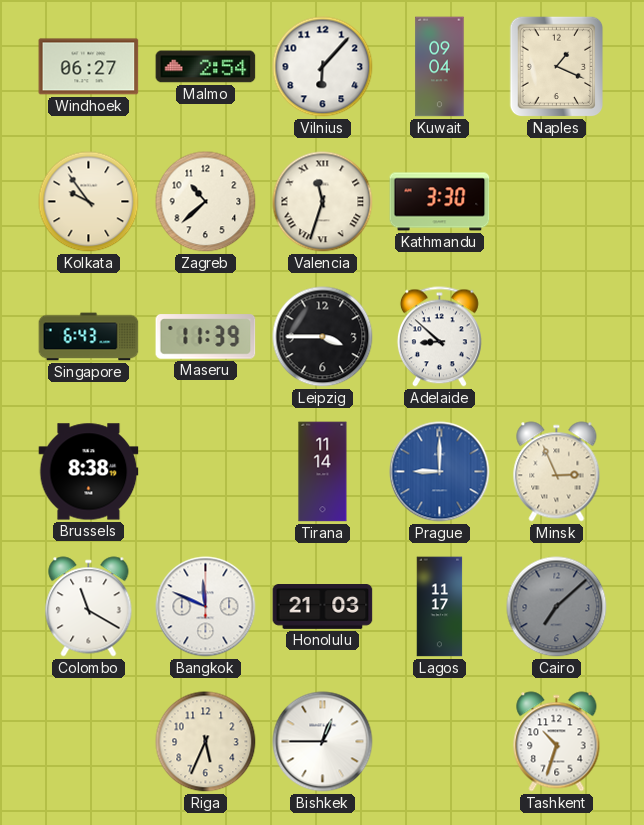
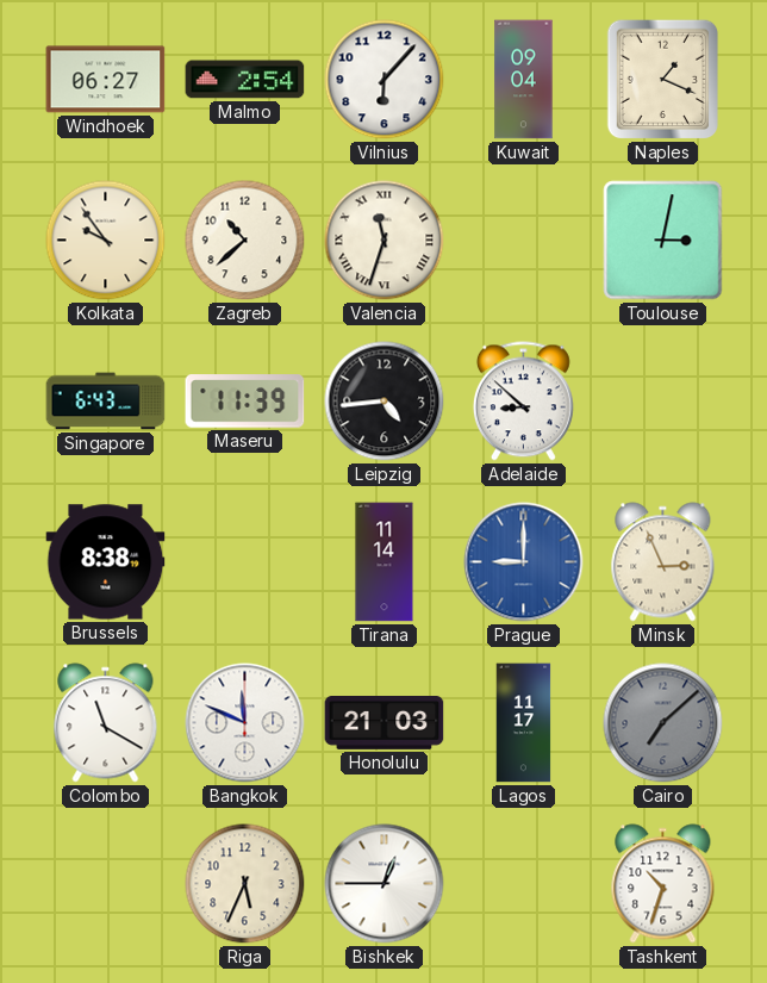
Kathmandu: 3:30 -> none (440, 202)
Toulouse: none -> 3:02 (663, 241)
Leipzig: 3:45 -> 4:44 (385, 402)
